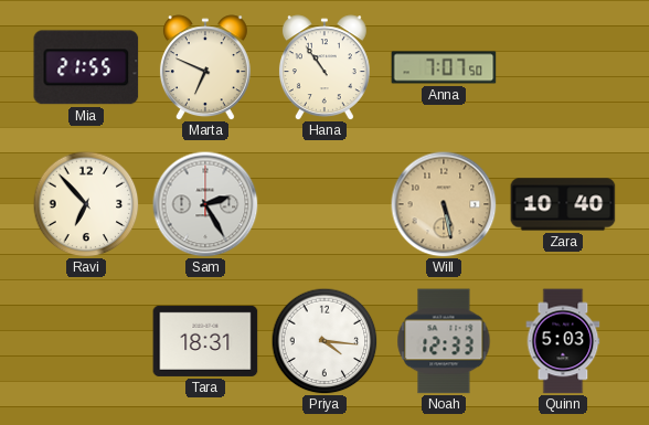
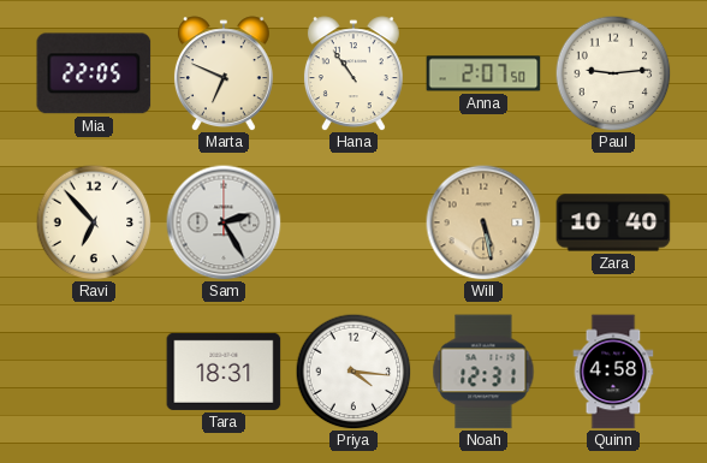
Mia: 21:55 -> 22:05 (94, 73)
Anna: 7:07 -> 2:07 (483, 73)
Paul: none -> 9:14 (613, 73)
Noah: 12:33 -> 12:31 (483, 372)
Quinn: 5:03 -> 4:58 (613, 372)
